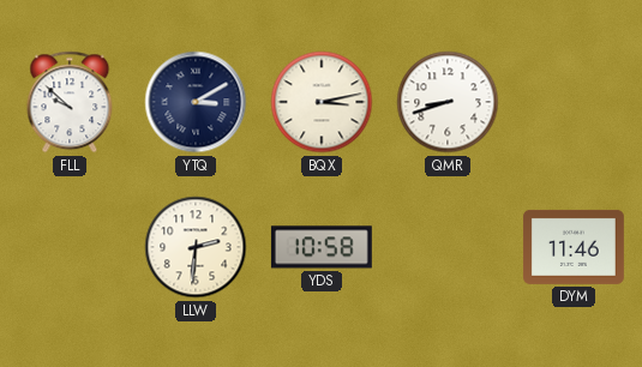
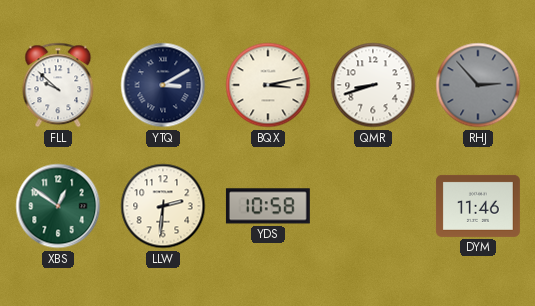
RHJ: none -> 2:53 (478, 85)
XBS: none -> 12:51 (58, 206)
